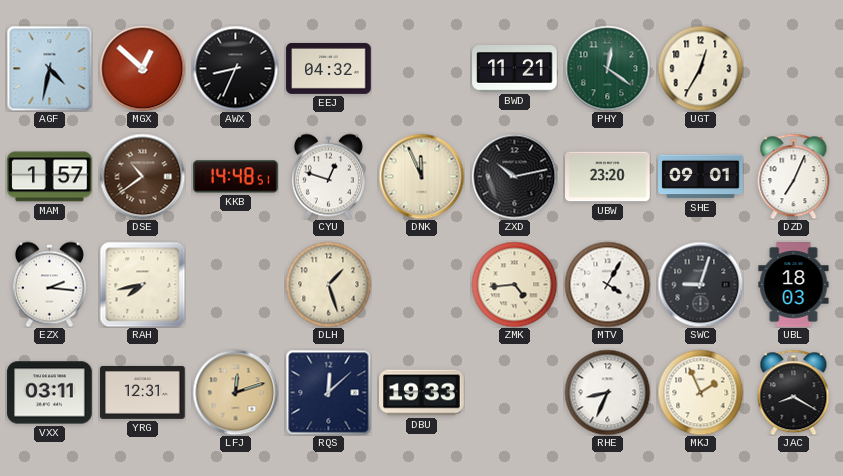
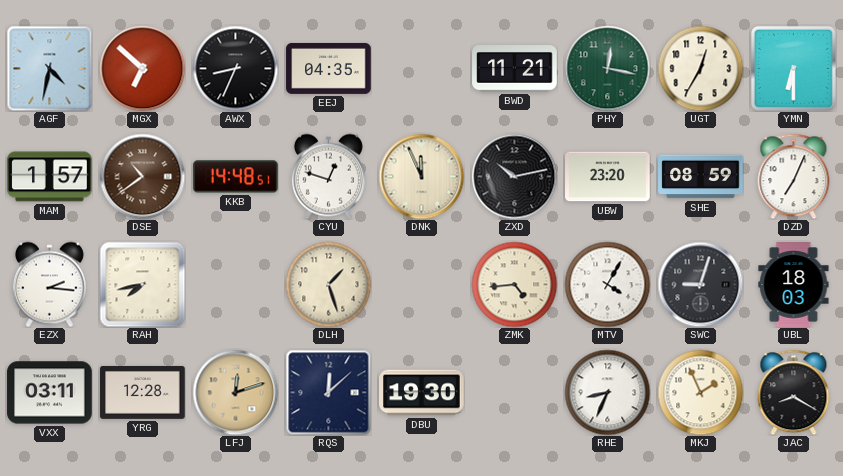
MGX: 12:52 -> 6:52 (142, 68)
EEJ: 04:32 -> 04:35 (329, 68)
PHY: 12:21 -> 12:17 (607, 68)
YMN: none -> 6:30 (793, 68)
SHE: 09:01 -> 08:59 (701, 177)
YRG: 12:31 -> 12:28 (143, 392)
DBU: 19:33 -> 19:30 (422, 393)
